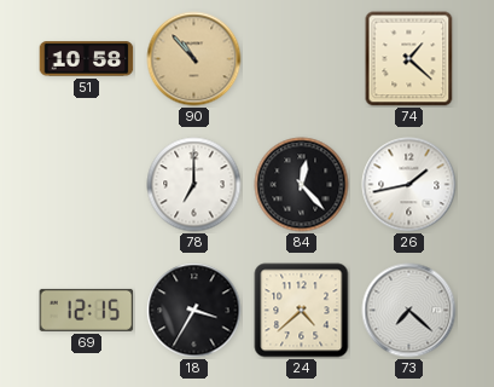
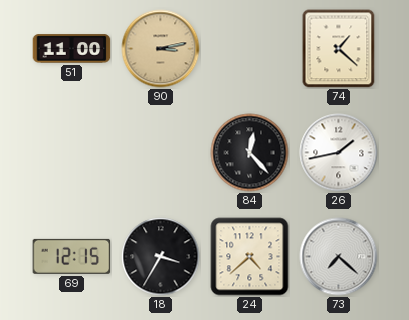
51: 10:58 -> 11:00 (72, 49)
90: 10:53 -> 3:13 (161, 49)
78: 7:00 -> none (194, 185)
